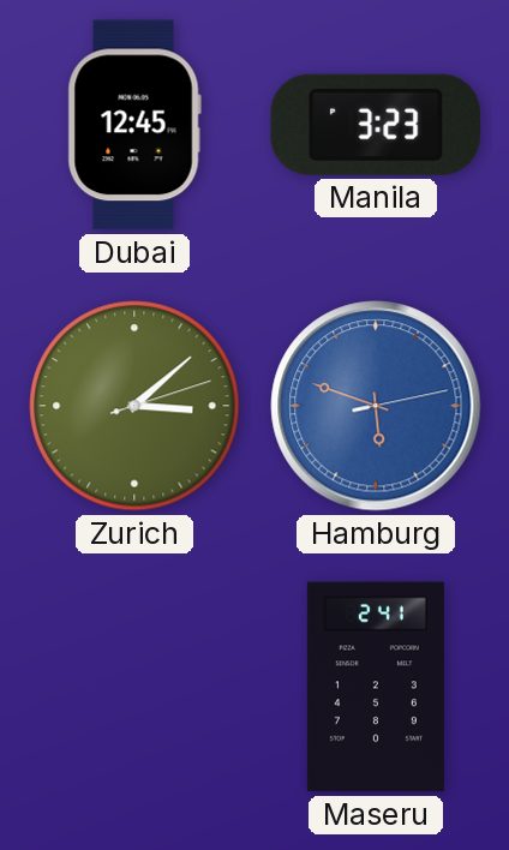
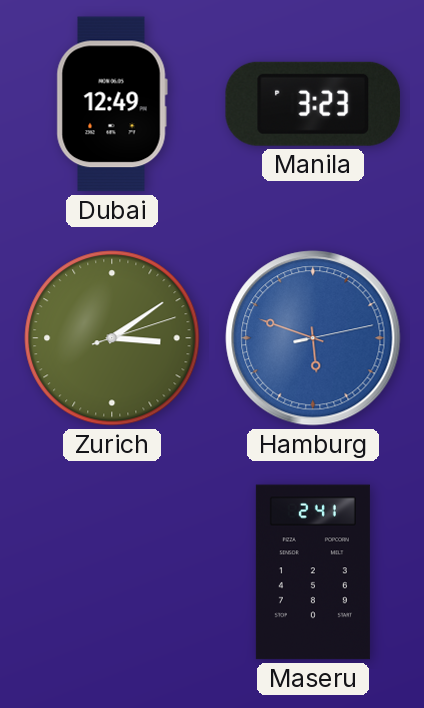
Dubai: 12:45 -> 12:49 (112, 104)
Zurich: 3:08 -> 3:09 (112, 338)
